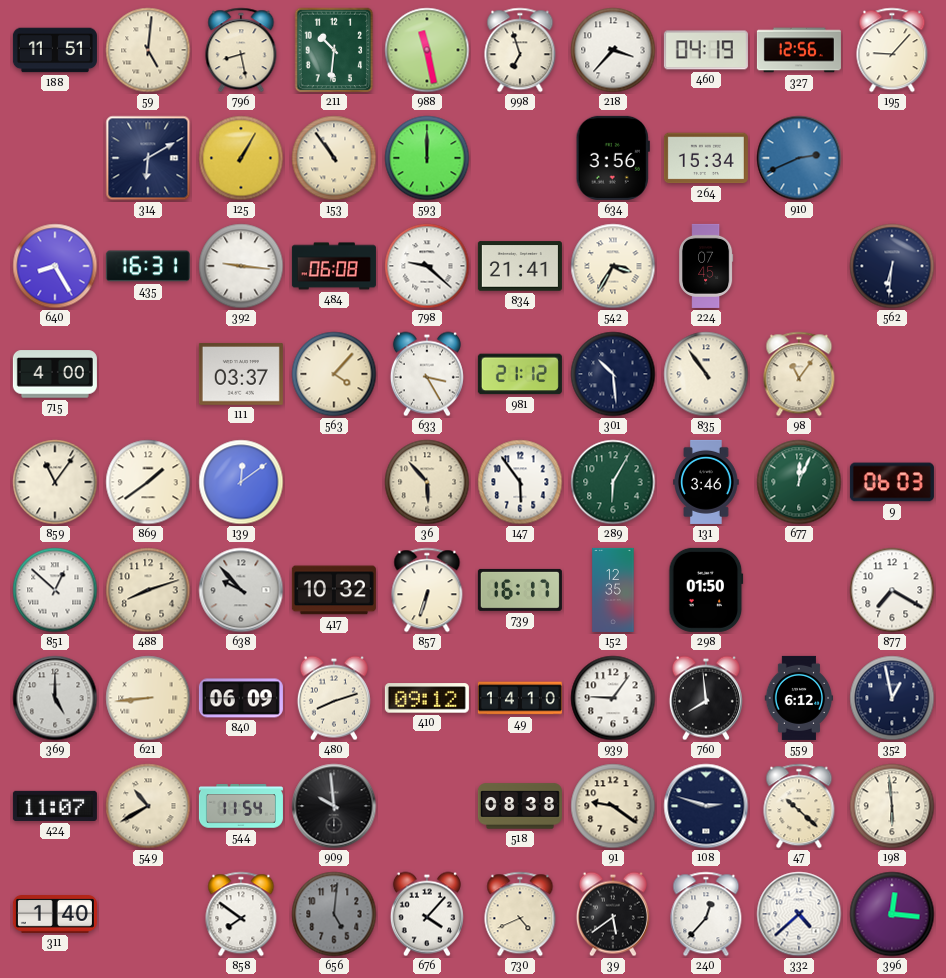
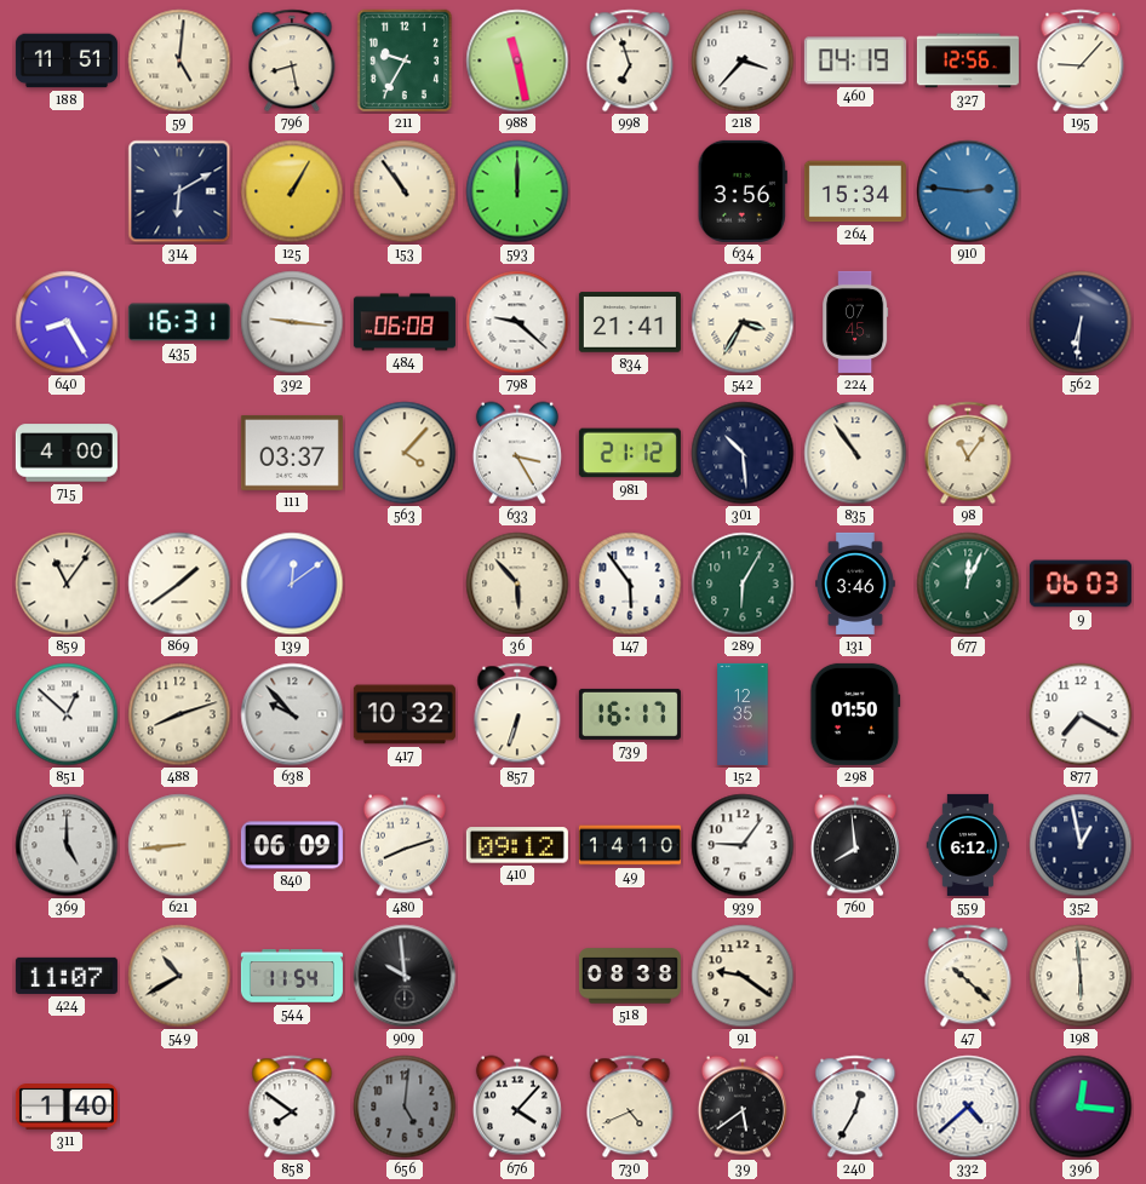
211: 10:31 -> 9:35 (405, 61)
910: 2:41 -> 2:46 (968, 191)
108: 2:48 -> none (706, 806)
240: 12:37 -> 12:35 (855, 1107)
